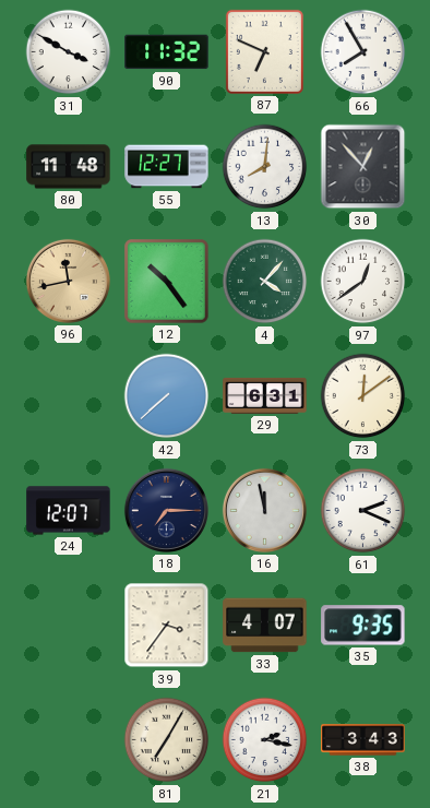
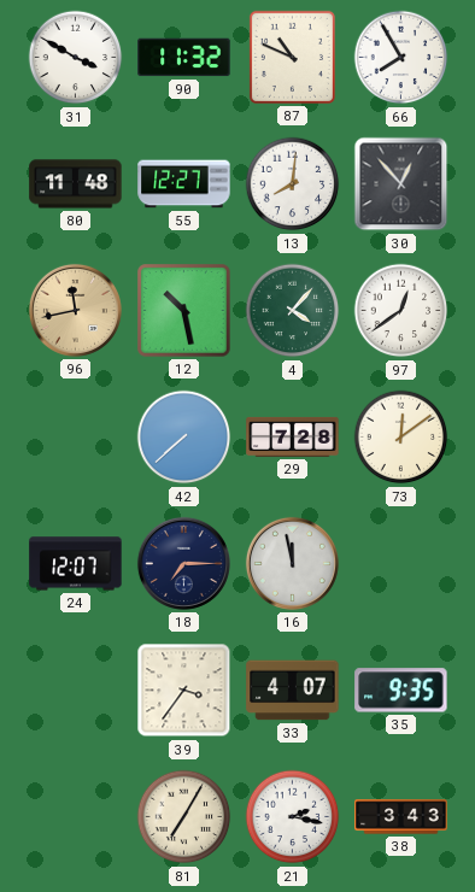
87: 6:49 -> 10:49 (292, 57)
12: 10:24 -> 10:28 (184, 311)
29: 6:31 -> 7:28 (293, 436)
61: 2:19 -> none (363, 511)
